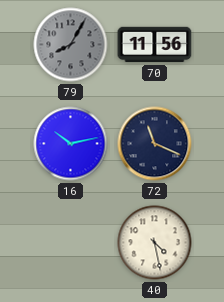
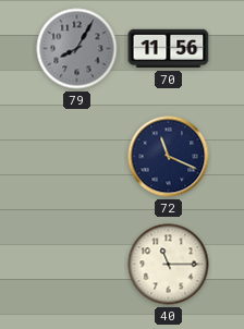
16: 10:13 -> none (71, 144)
40: 4:28 -> 11:15 (169, 265)
